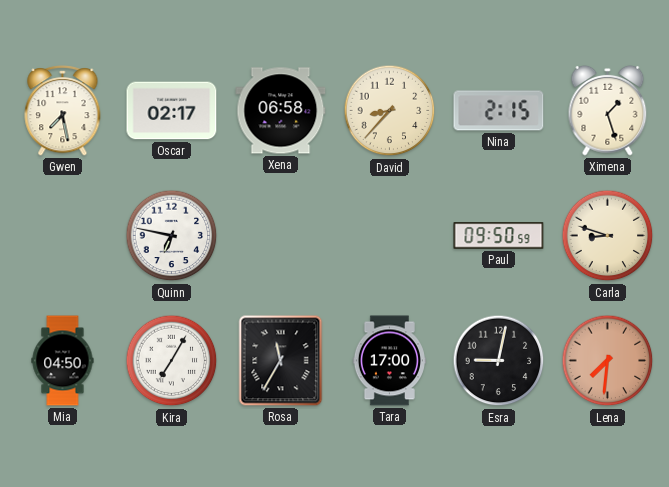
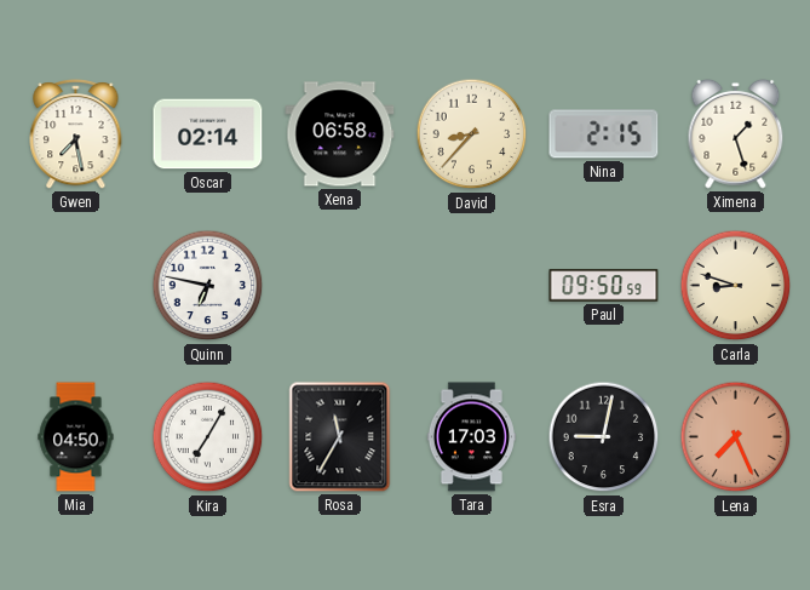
Oscar: 02:17 -> 02:14 (208, 134)
Tara: 17:00 -> 17:03 (471, 437)
Lena: 7:31 -> 7:26 (736, 437)
